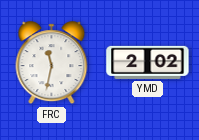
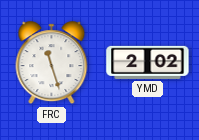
FRC: 11:32 -> 11:27 (52, 63)
